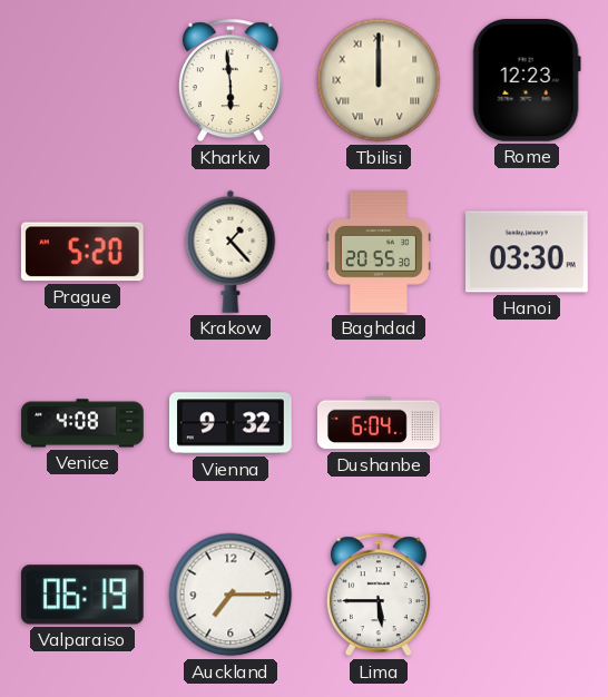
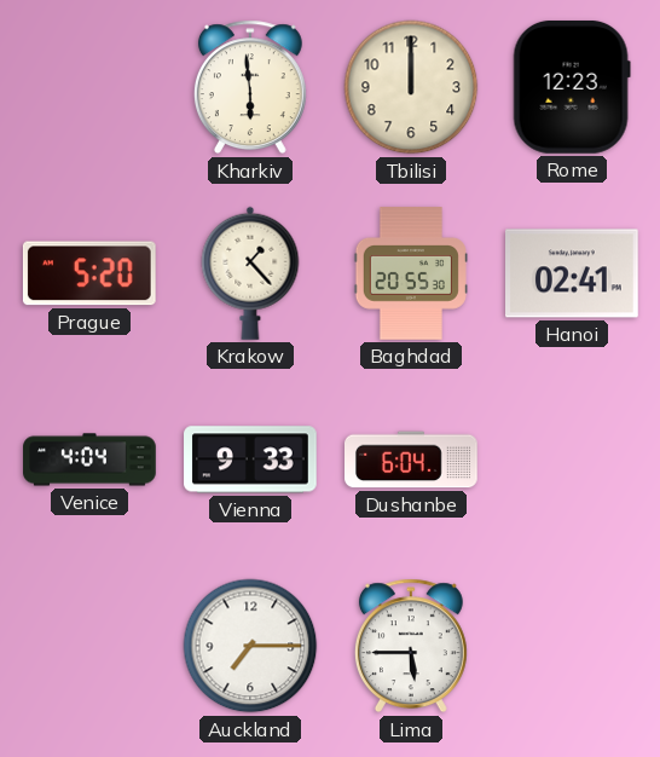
Tbilisi numerals: Roman -> Arabic (411, 87)
Hanoi: 03:30 -> 02:41 (573, 273)
Venice: 4:08 -> 4:04 (89, 460)
Vienna: 9:32 -> 9:33 (250, 460)
Valparaiso: 06:19 -> none (82, 595)
